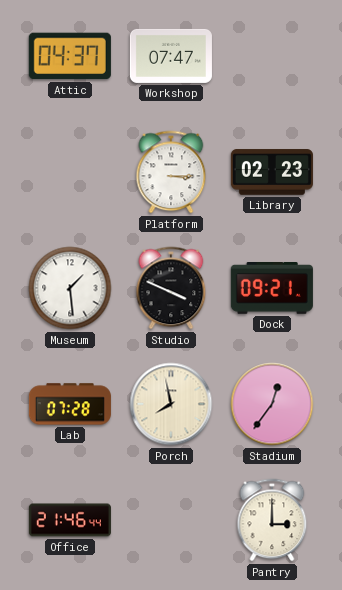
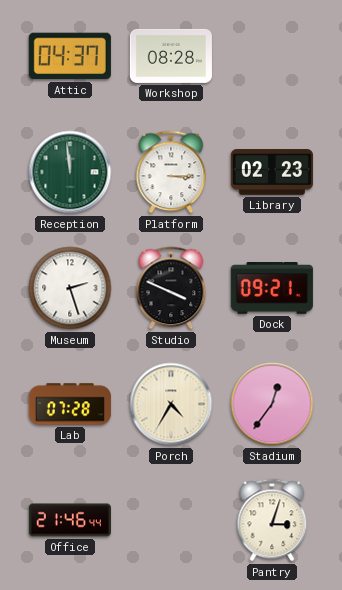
Workshop: 07:47 -> 08:28 (171, 56)
Reception: none -> 11:59 (70, 172)
Museum: 1:29 -> 2:27 (70, 288)
Porch: 7:58 -> 4:35 (171, 404)
Pantry: 3:00 -> 3:03 (272, 520)
